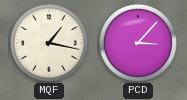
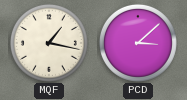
PCD: 3:07 -> 3:08 (138, 43)
